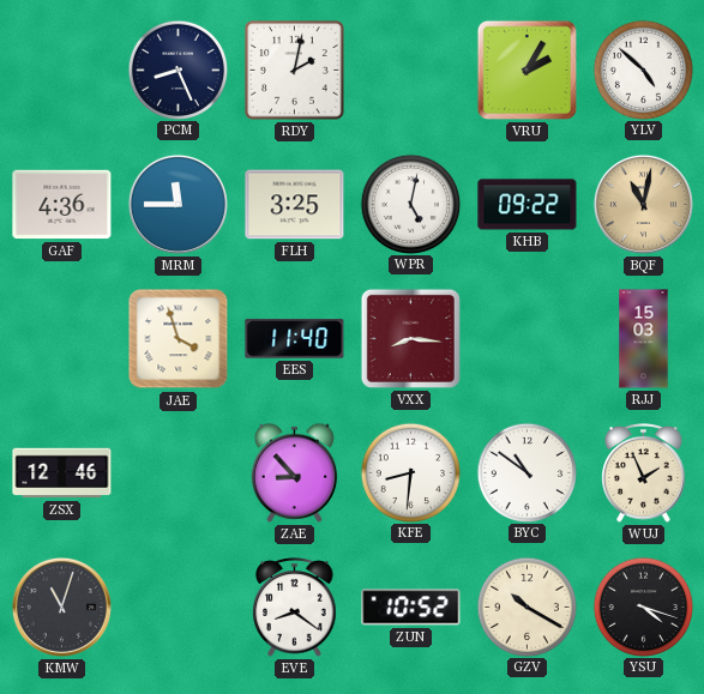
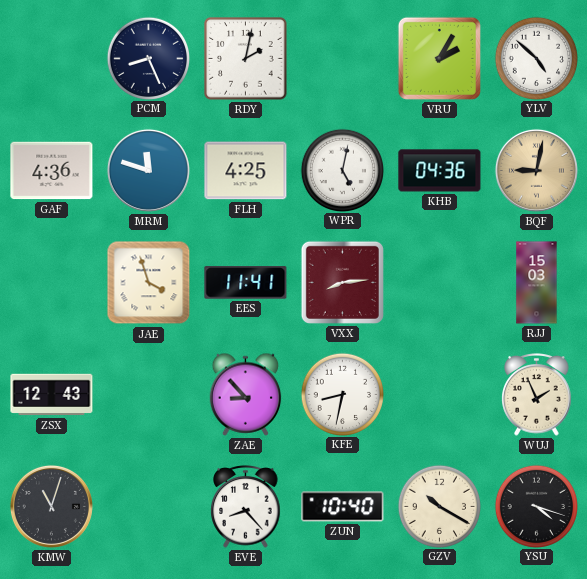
MRM: 11:45 -> 11:48 (148, 170)
FLH: 3:25 -> 4:25 (246, 171)
KHB: 09:22 -> 04:36 (440, 171)
BQF: 11:02 -> 9:02 (536, 170)
EES: 11:40 -> 11:41 (246, 283)
VXX: 8:16 -> 8:14 (342, 282)
ZSX: 12:46 -> 12:43 (52, 395)
KFE: 8:31 -> 8:32 (342, 394)
BYC: 10:51 -> none (527, 472)
EVE: 8:21 -> 8:23 (246, 507)
ZUN: 10:52 -> 10:40 (343, 507)
